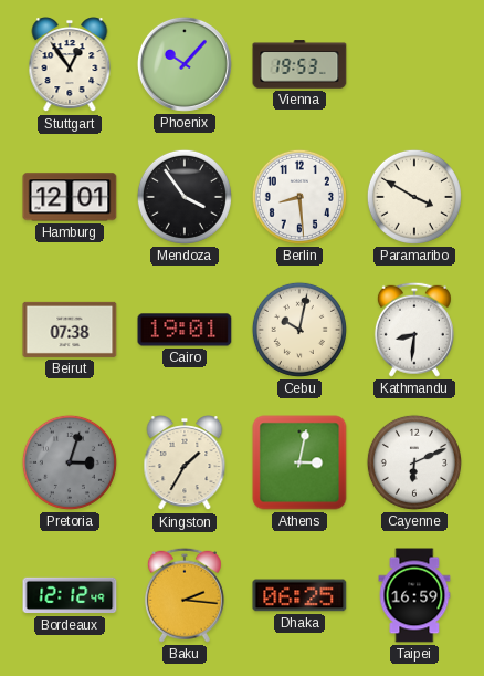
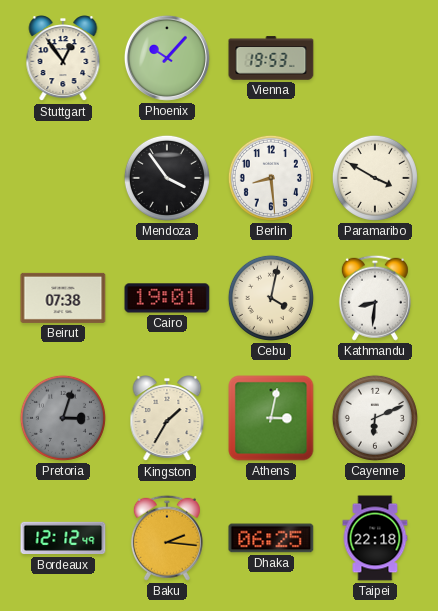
Hamburg: 12:01 -> none (70, 197)
Cebu: 10:02 -> 4:02 (271, 298)
Taipei: 16:59 -> 22:18 (375, 538)
